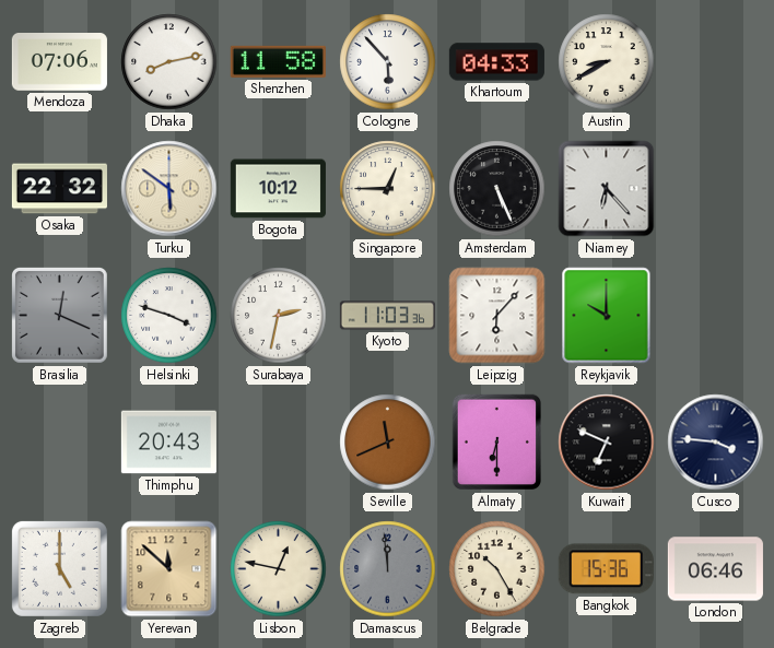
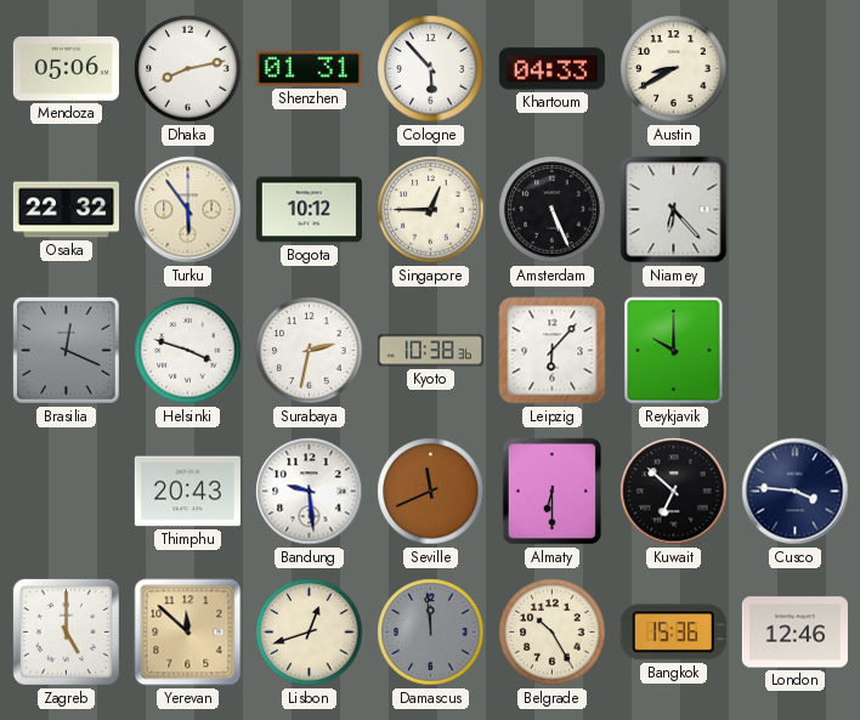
Mendoza: 07:06 -> 05:06 (66, 69)
Shenzhen: 11:58 -> 01:31 (309, 68)
Turku: 5:51 -> 5:54 (188, 210)
Kyoto: 11:03 -> 10:38 (430, 351)
Bandung: none -> 9:29 (310, 492)
Kuwait: 6:49 -> 6:52 (674, 492)
Lisbon: 12:47 -> 12:42 (310, 633)
London: 06:46 -> 12:46 (794, 633)
